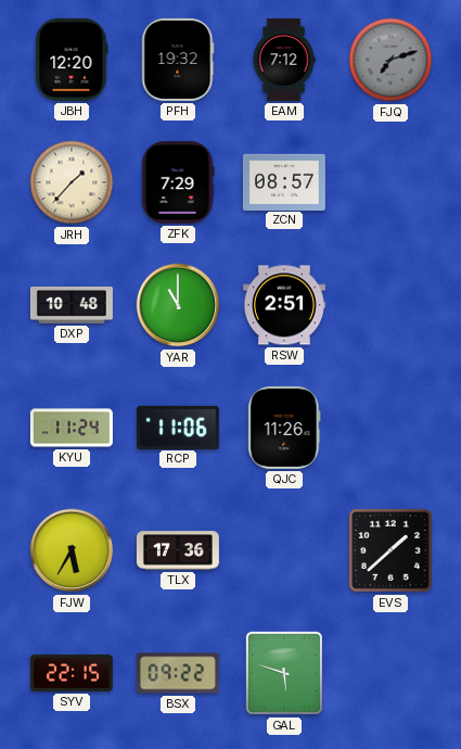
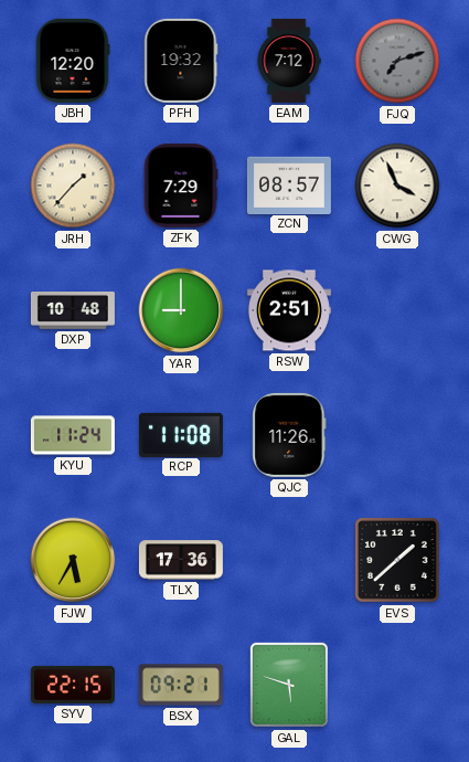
CWG: none -> 3:56 (397, 186)
YAR: 11:00 -> 9:00 (181, 310)
RCP: 11:06 -> 11:08 (181, 434)
BSX: 09:22 -> 09:21 (181, 685)
